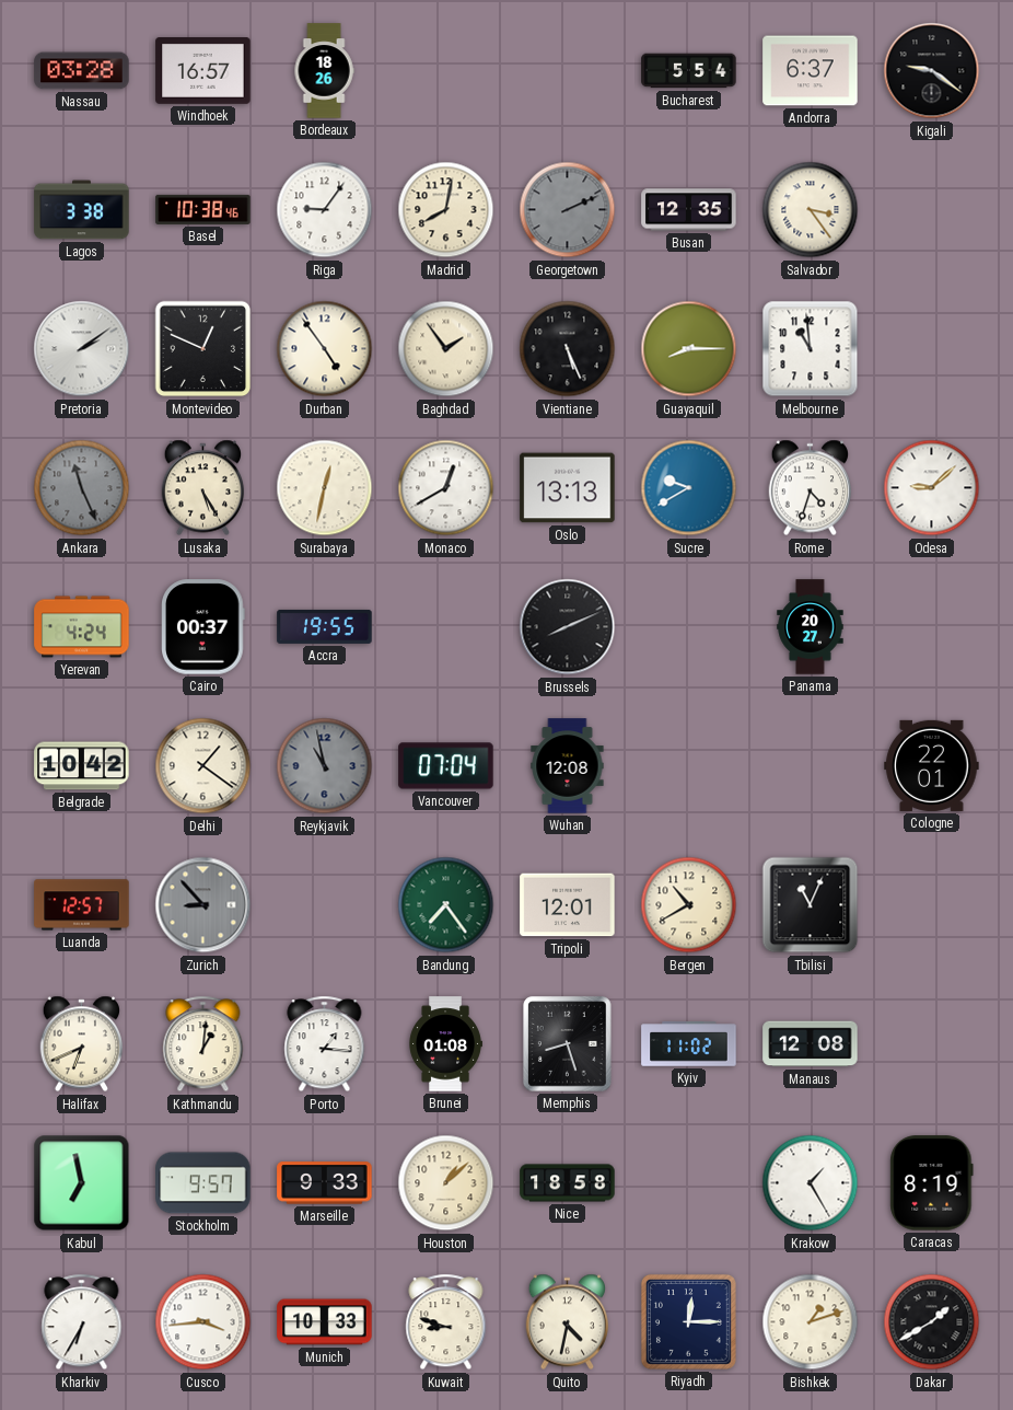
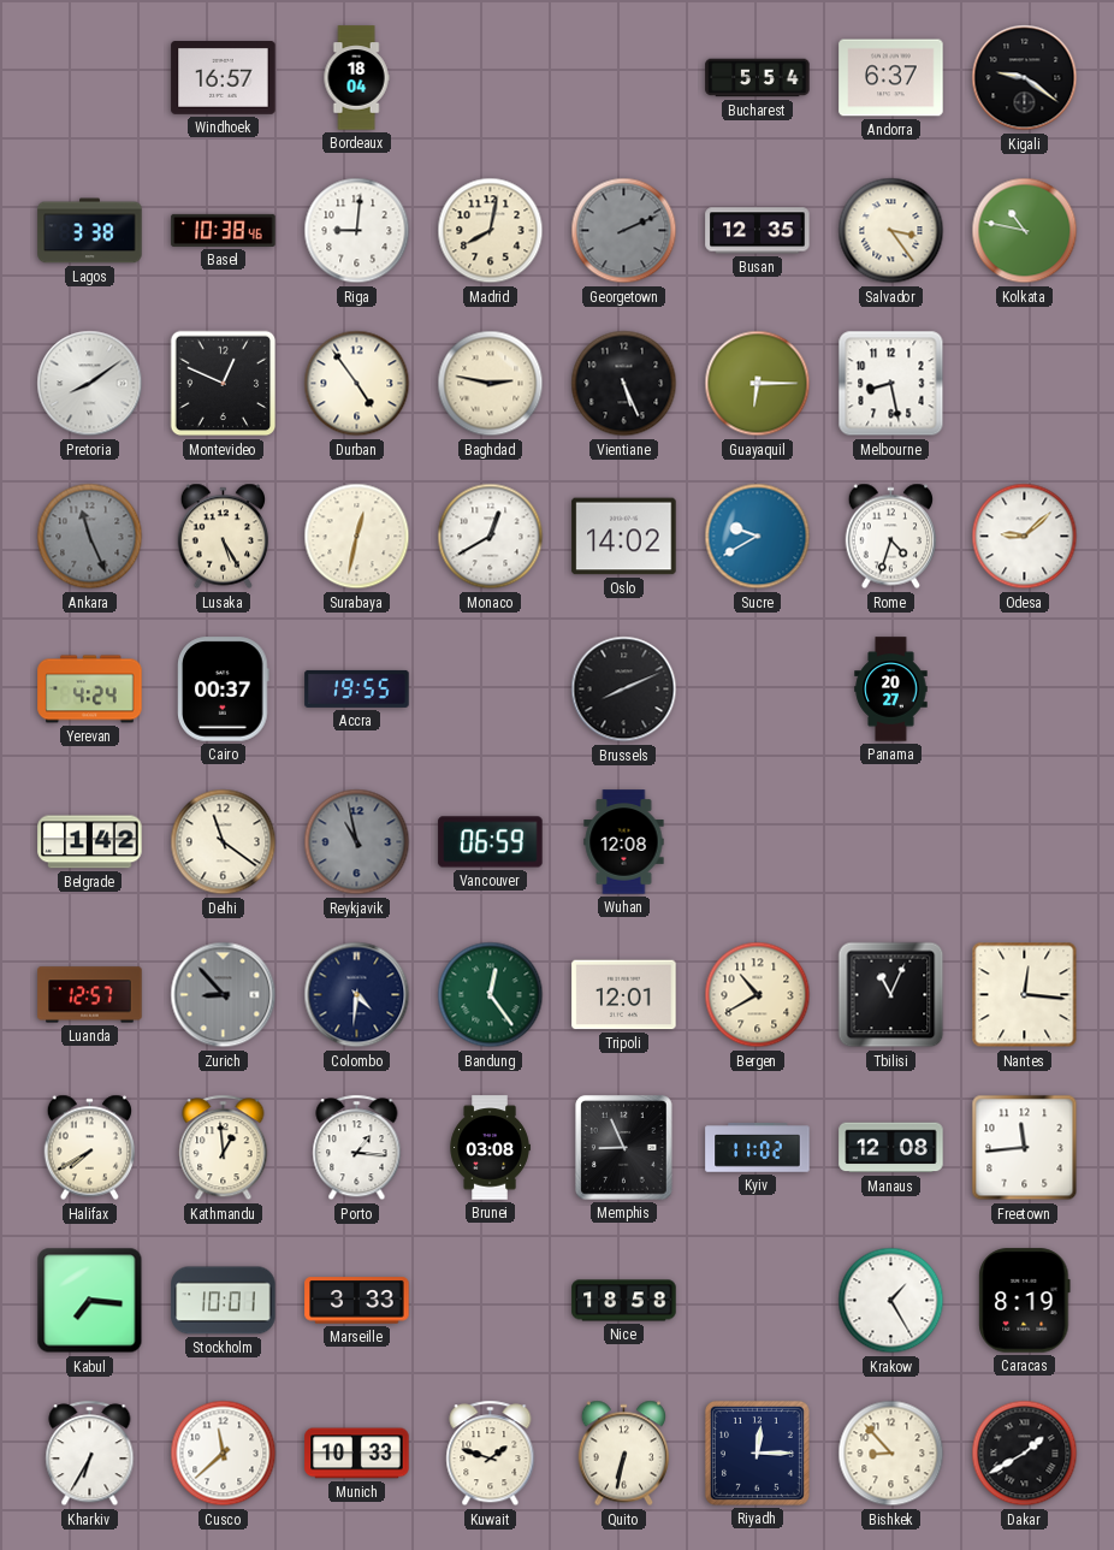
Nassau: 03:28 -> none (82, 71)
Bordeaux: 18:26 -> 18:04 (356, 78)
Riga: 9:06 -> 9:01 (357, 231)
Kolkata: none -> 10:47 (1025, 231)
Pretoria: 2:09 -> 8:09 (90, 384)
Baghdad: 1:54 -> 2:47 (491, 384)
Guayaquil: 8:15 -> 6:15 (758, 384)
Melbourne: 10:59 -> 8:28 (891, 384)
Oslo: 13:13 -> 14:02 (624, 537)
Belgrade: 10:42 -> 1:42 (90, 842)
Delhi: 1:21 -> 11:21 (224, 842)
Vancouver: 07:04 -> 06:59 (491, 842)
Cologne: 22:01 -> none (932, 765)
Colombo: none -> 4:31 (357, 995)
Bandung: 7:24 -> 12:24 (491, 995)
Nantes: none -> 12:16 (1025, 995)
Halifax: 6:41 -> 7:40 (90, 1148)
Kathmandu: 1:01 -> 12:59 (224, 1148)
Brunei: 01:08 -> 03:08 (490, 1148)
Memphis: 8:27 -> 8:56 (624, 1148)
Freetown: none -> 11:44 (1025, 1148)
Kabul: 6:58 -> 7:16 (90, 1301)
Stockholm: 9:57 -> 10:01 (224, 1301)
Marseille: 9:33 -> 3:33 (357, 1301)
Houston: 1:08 -> none (446, 1183)
Cusco: 3:44 -> 11:38 (224, 1454)
Kuwait: 8:48 -> 1:48 (491, 1454)
Quito: 4:32 -> 6:32 (624, 1454)
Bishkek: 1:12 -> 8:53 (891, 1454)
